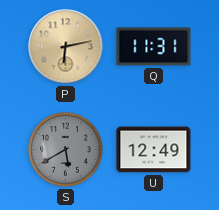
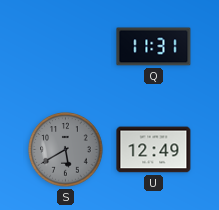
P: 6:13 -> none (66, 47)
